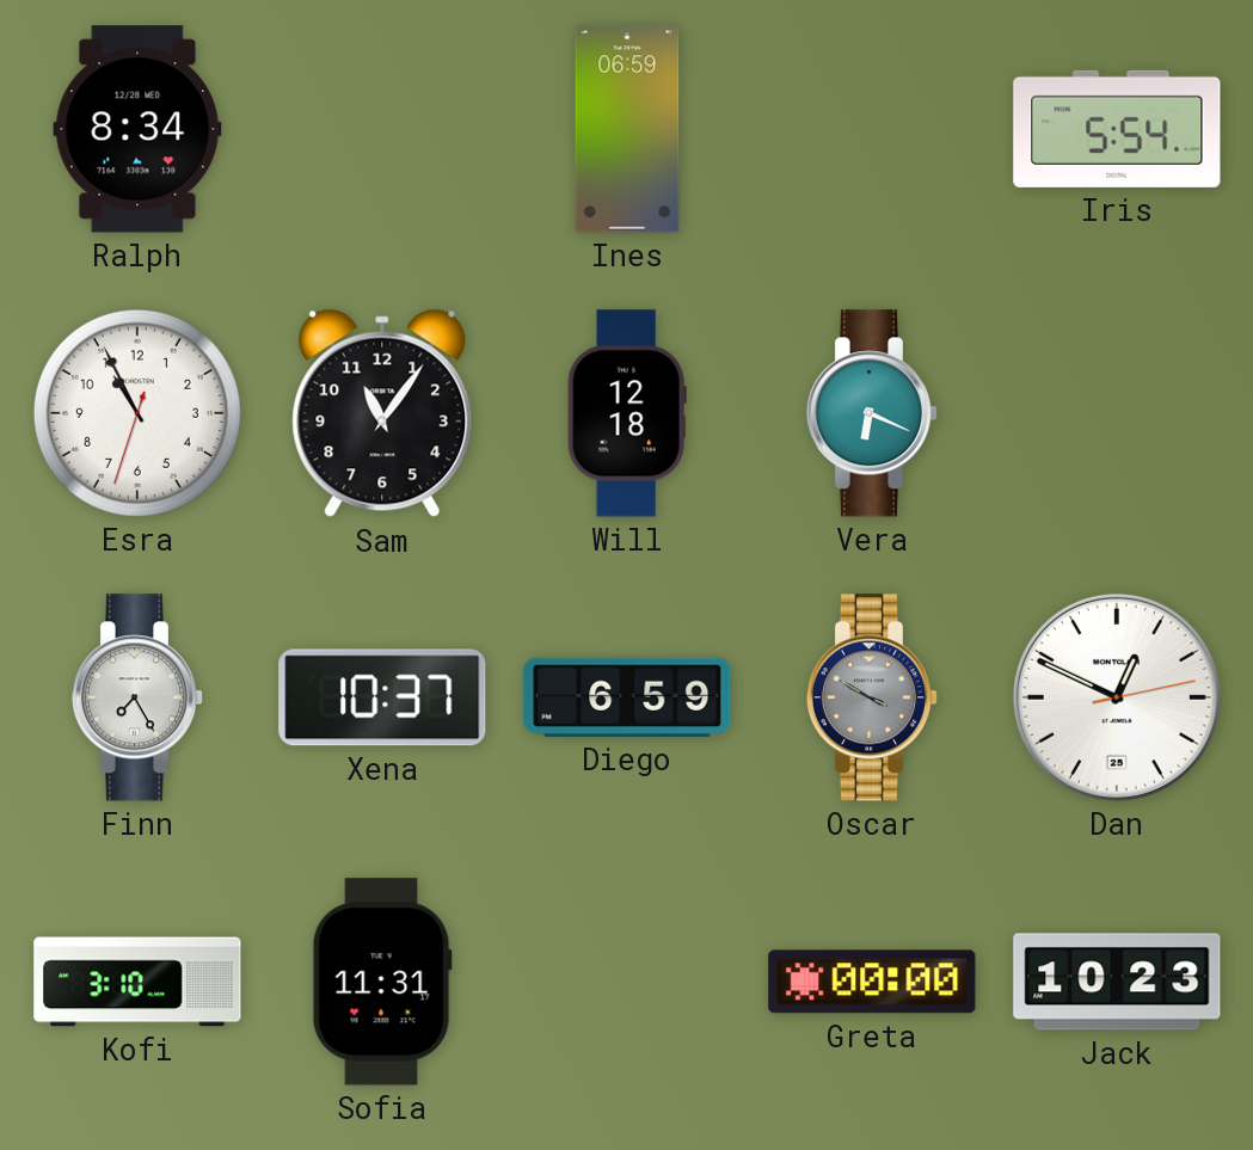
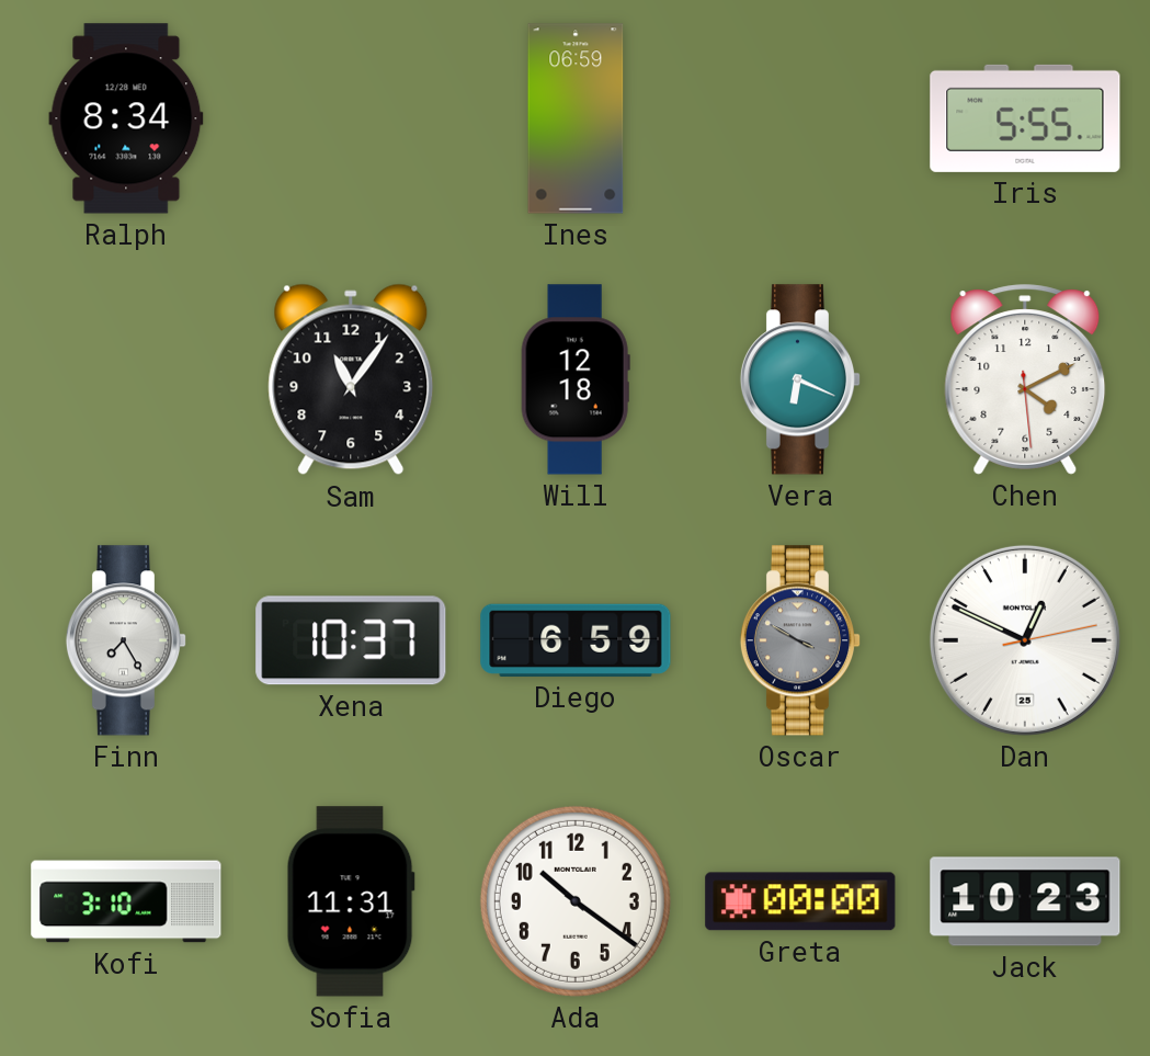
Iris: 5:54 -> 5:55 (1025, 118)
Esra: 10:55 -> none (137, 413)
Chen: none -> 4:10 (1025, 379)
Ada: none -> 10:21 (576, 901)
